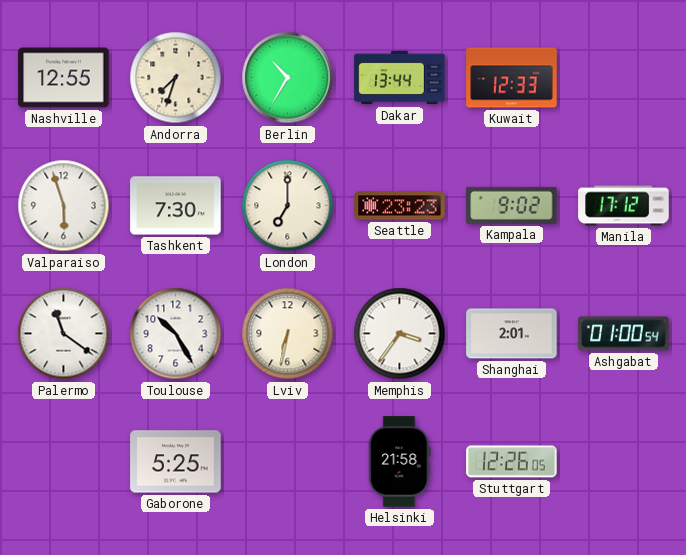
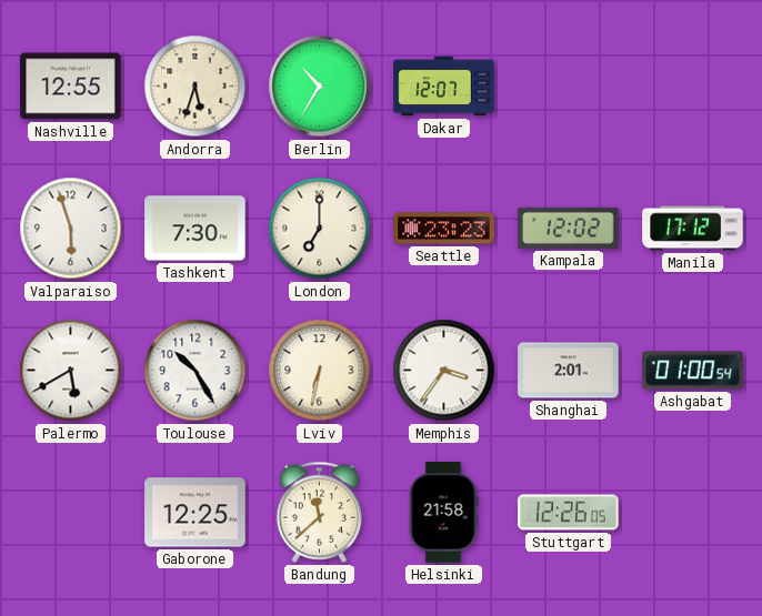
Andorra: 7:33 -> 5:33 (195, 87)
Dakar: 13:44 -> 12:07 (444, 87)
Kuwait: 12:33 -> none (512, 78)
Kampala: 9:02 -> 12:02 (569, 228)
Palermo: 11:21 -> 5:40 (71, 371)
Gaborone: 5:25 -> 12:25 (195, 513)
Bandung: none -> 11:38 (320, 512)
